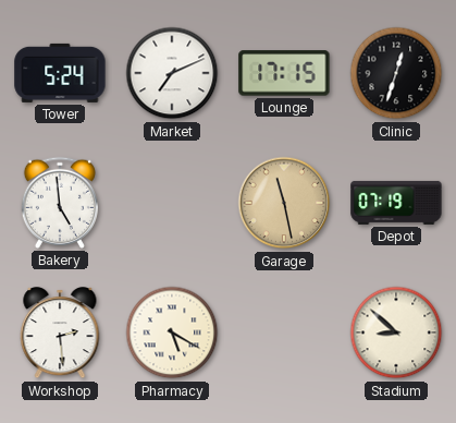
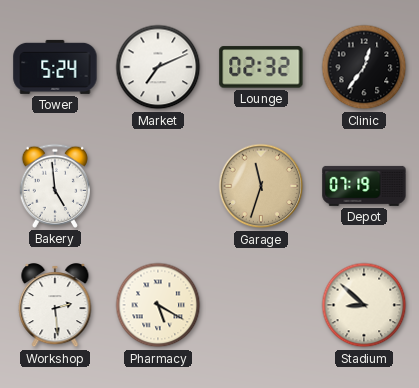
Lounge: 17:15 -> 02:32 (261, 67)
Clinic: 12:33 -> 12:36 (364, 67)
Garage: 11:28 -> 11:33 (261, 186)
